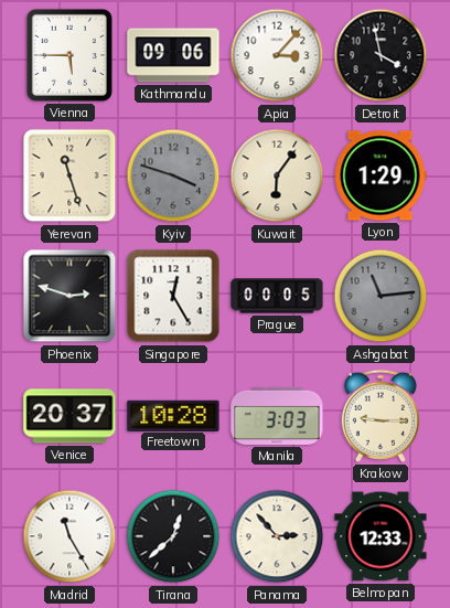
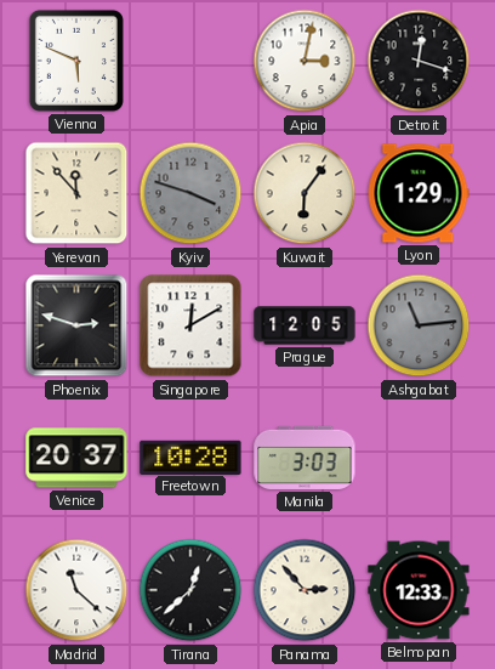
Vienna: 5:45 -> 5:49 (76, 61)
Kathmandu: 09:06 -> none (173, 55)
Apia: 3:07 -> 3:02 (305, 61)
Detroit: 3:58 -> 12:18 (419, 61)
Yerevan: 11:27 -> 11:53 (76, 193)
Singapore: 12:25 -> 12:10 (190, 325)
Prague: 00:05 -> 12:05 (305, 325)
Krakow: 9:15 -> none (381, 416)
Madrid: 11:25 -> 11:22 (76, 590)
